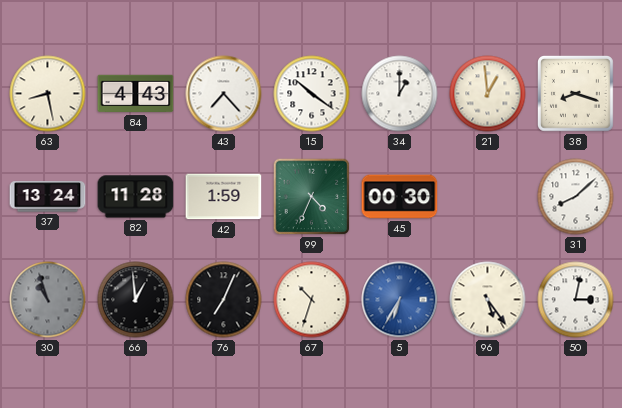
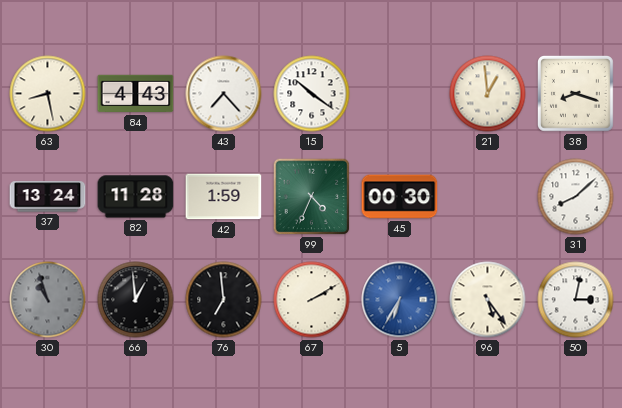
34: 1:00 -> none (400, 94)
76: 7:04 -> 6:59 (224, 300)
67: 10:33 -> 2:10 (312, 300)
